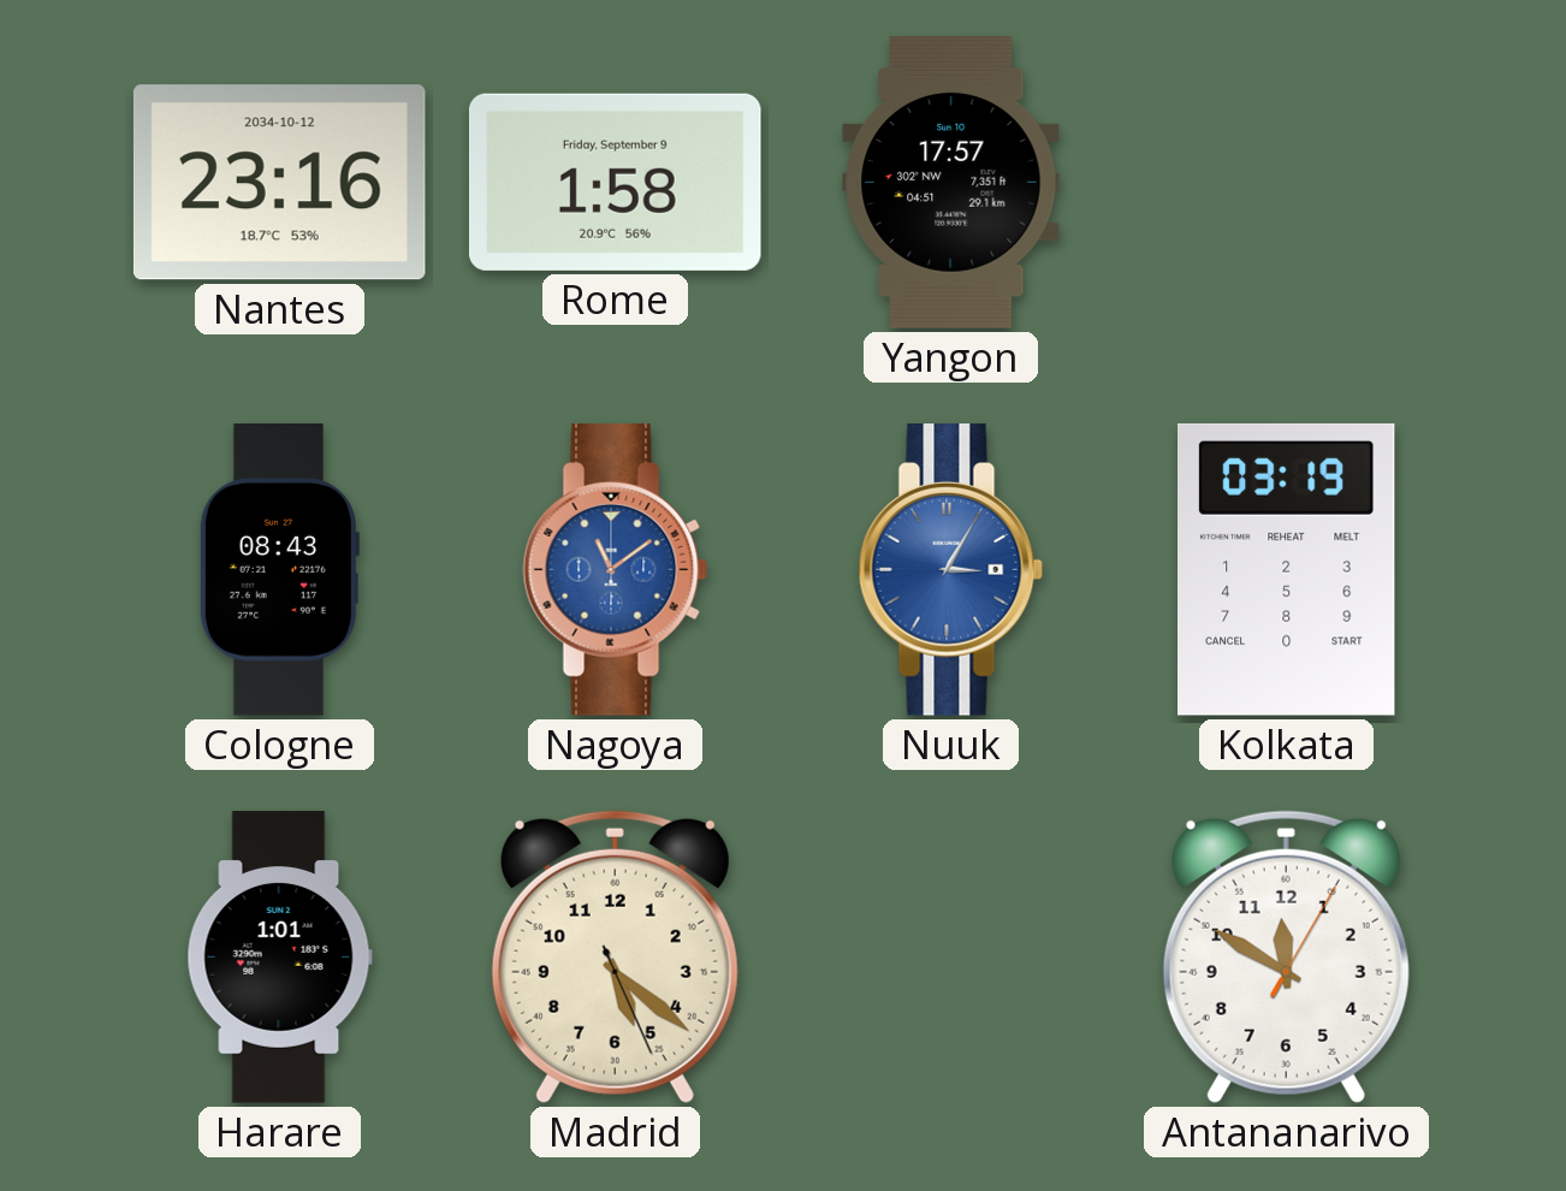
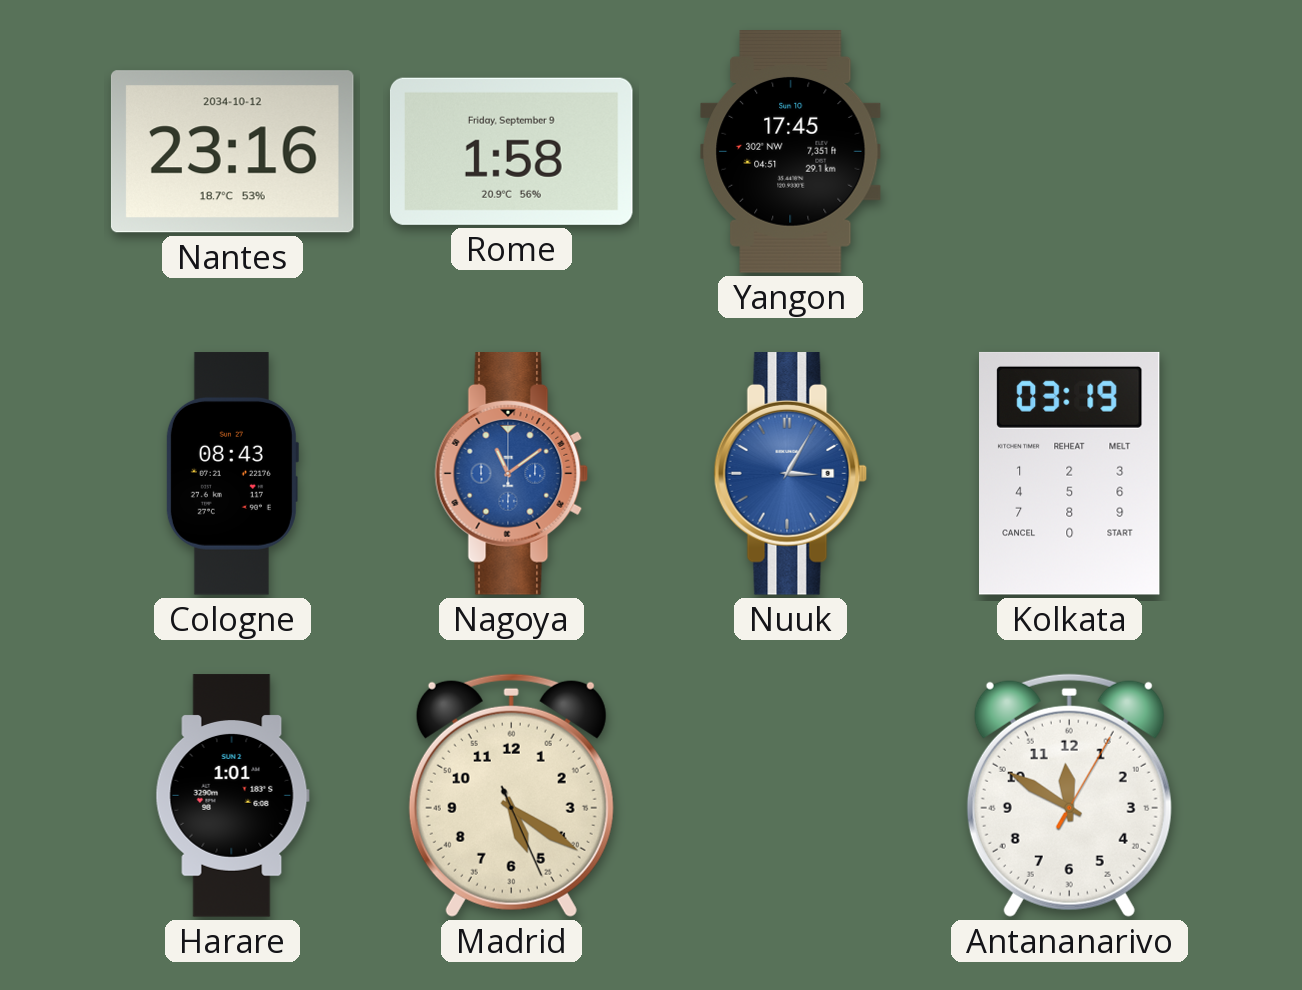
Yangon: 17:57 -> 17:45 (791, 152)
Madrid: 5:21 -> 5:20 (511, 795)
